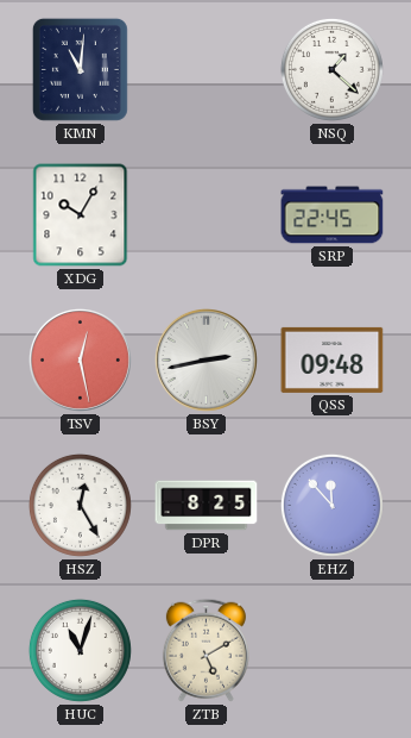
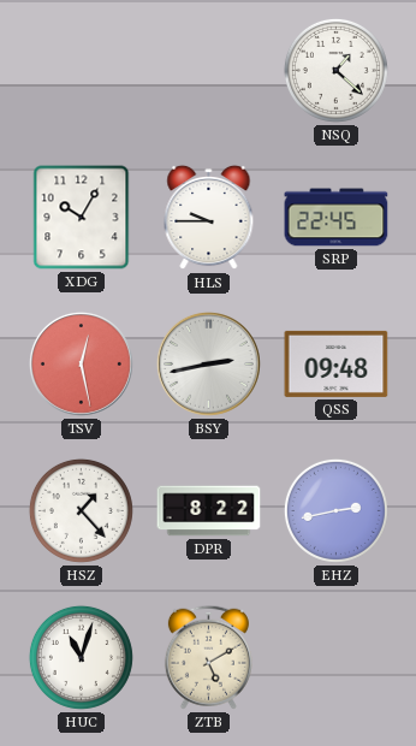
KMN: 11:01 -> none (80, 69)
HLS: none -> 9:45 (209, 218)
HSZ: 12:25 -> 1:23 (81, 510)
DPR: 8:25 -> 8:22 (209, 511)
EHZ: 11:53 -> 2:43 (335, 510)
